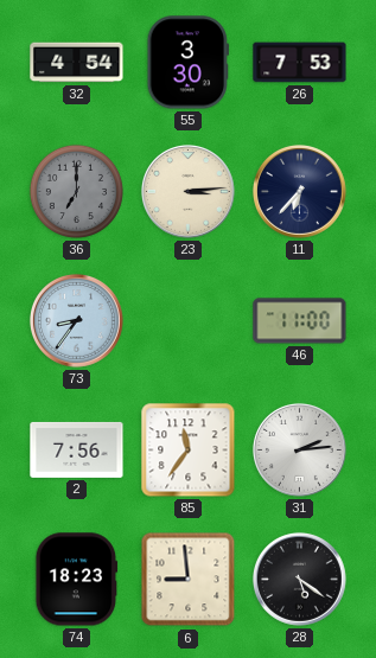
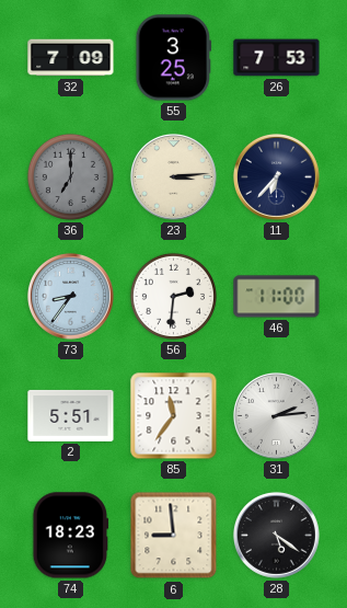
32: 4:54 -> 7:09 (71, 58)
55: 3:30 -> 3:25 (174, 58)
56: none -> 2:31 (173, 296)
2: 7:56 -> 5:51 (71, 415)
